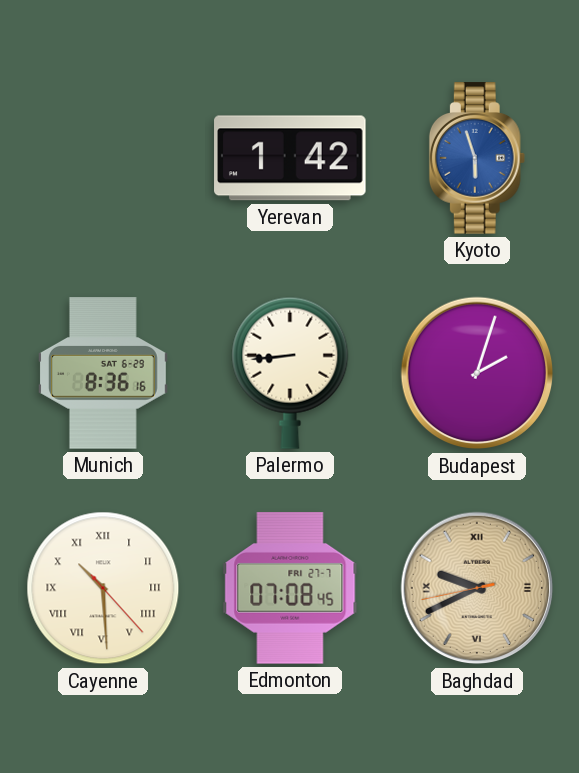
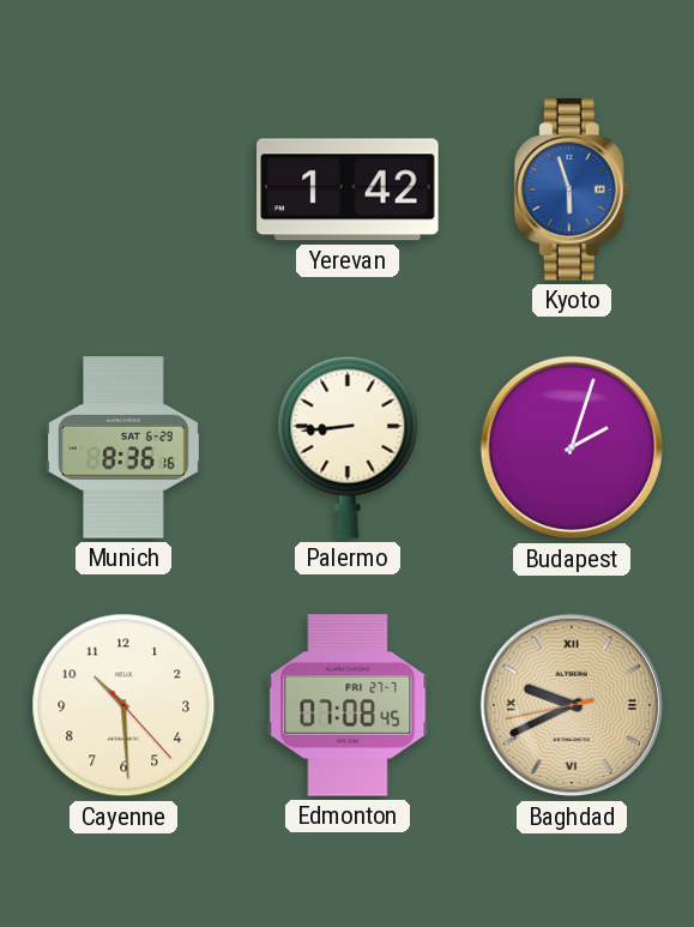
Cayenne numerals: Roman -> Arabic (123, 705)
